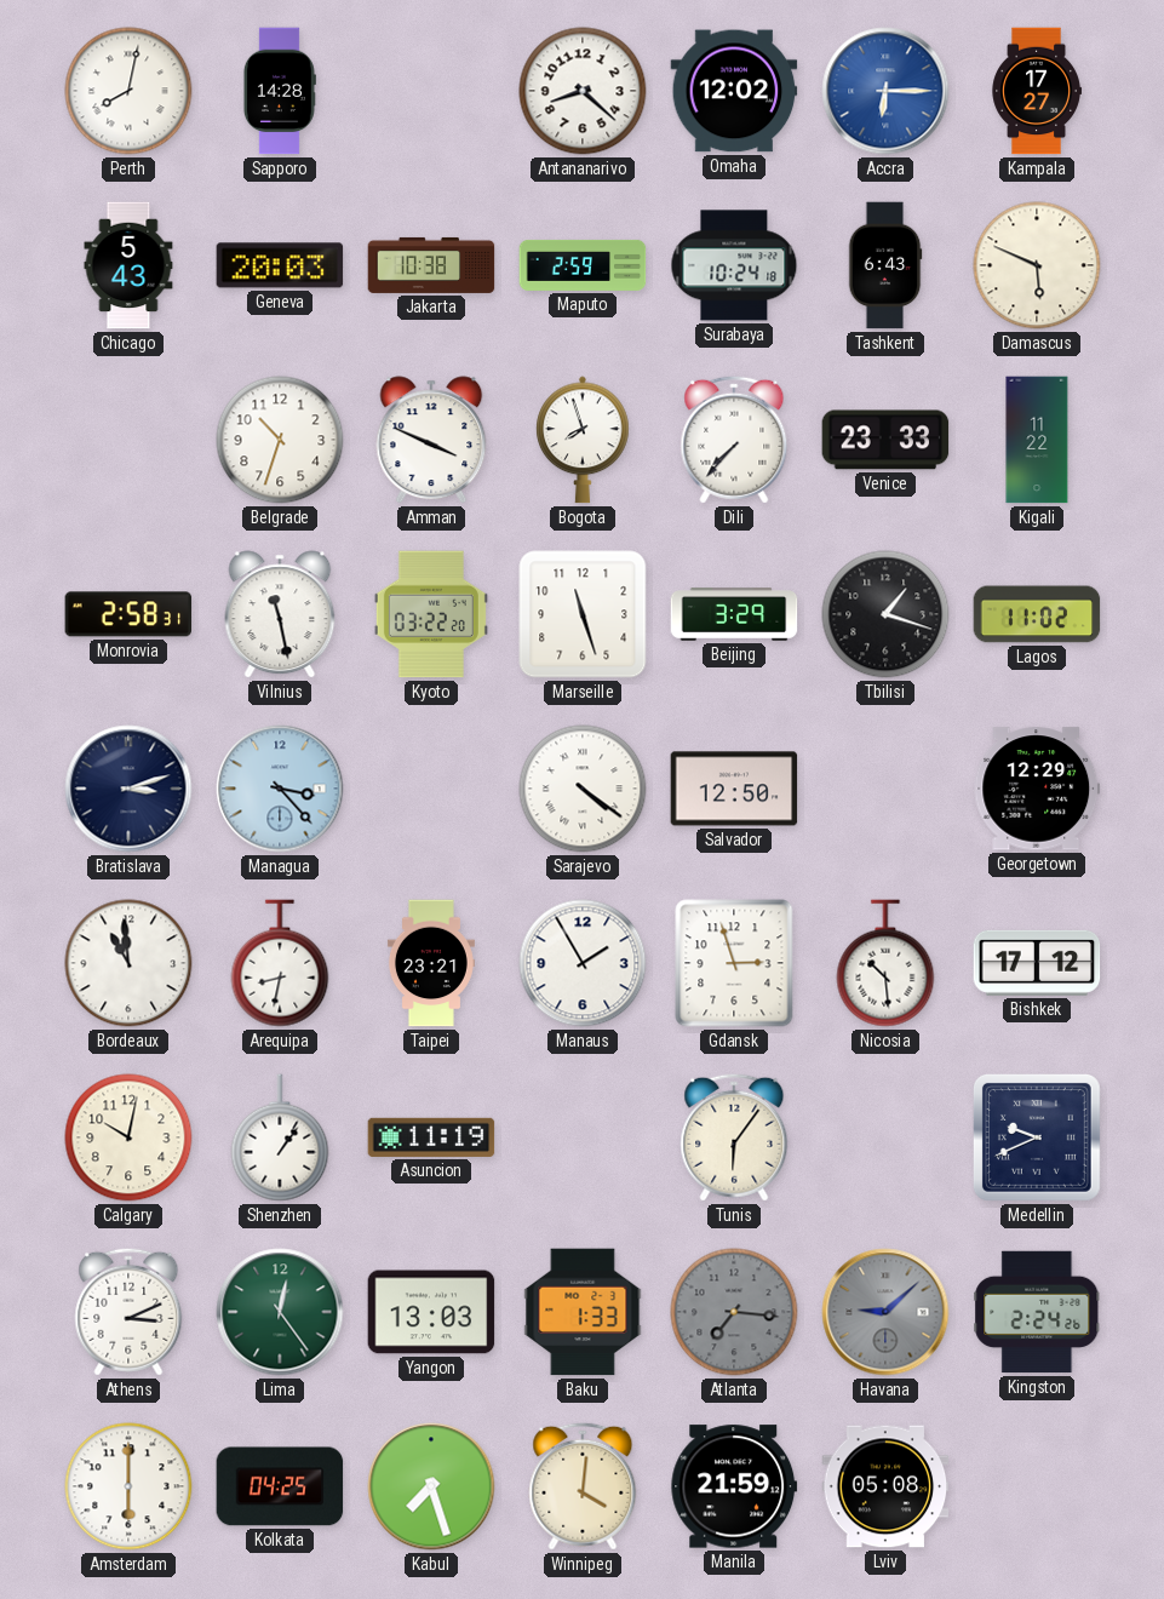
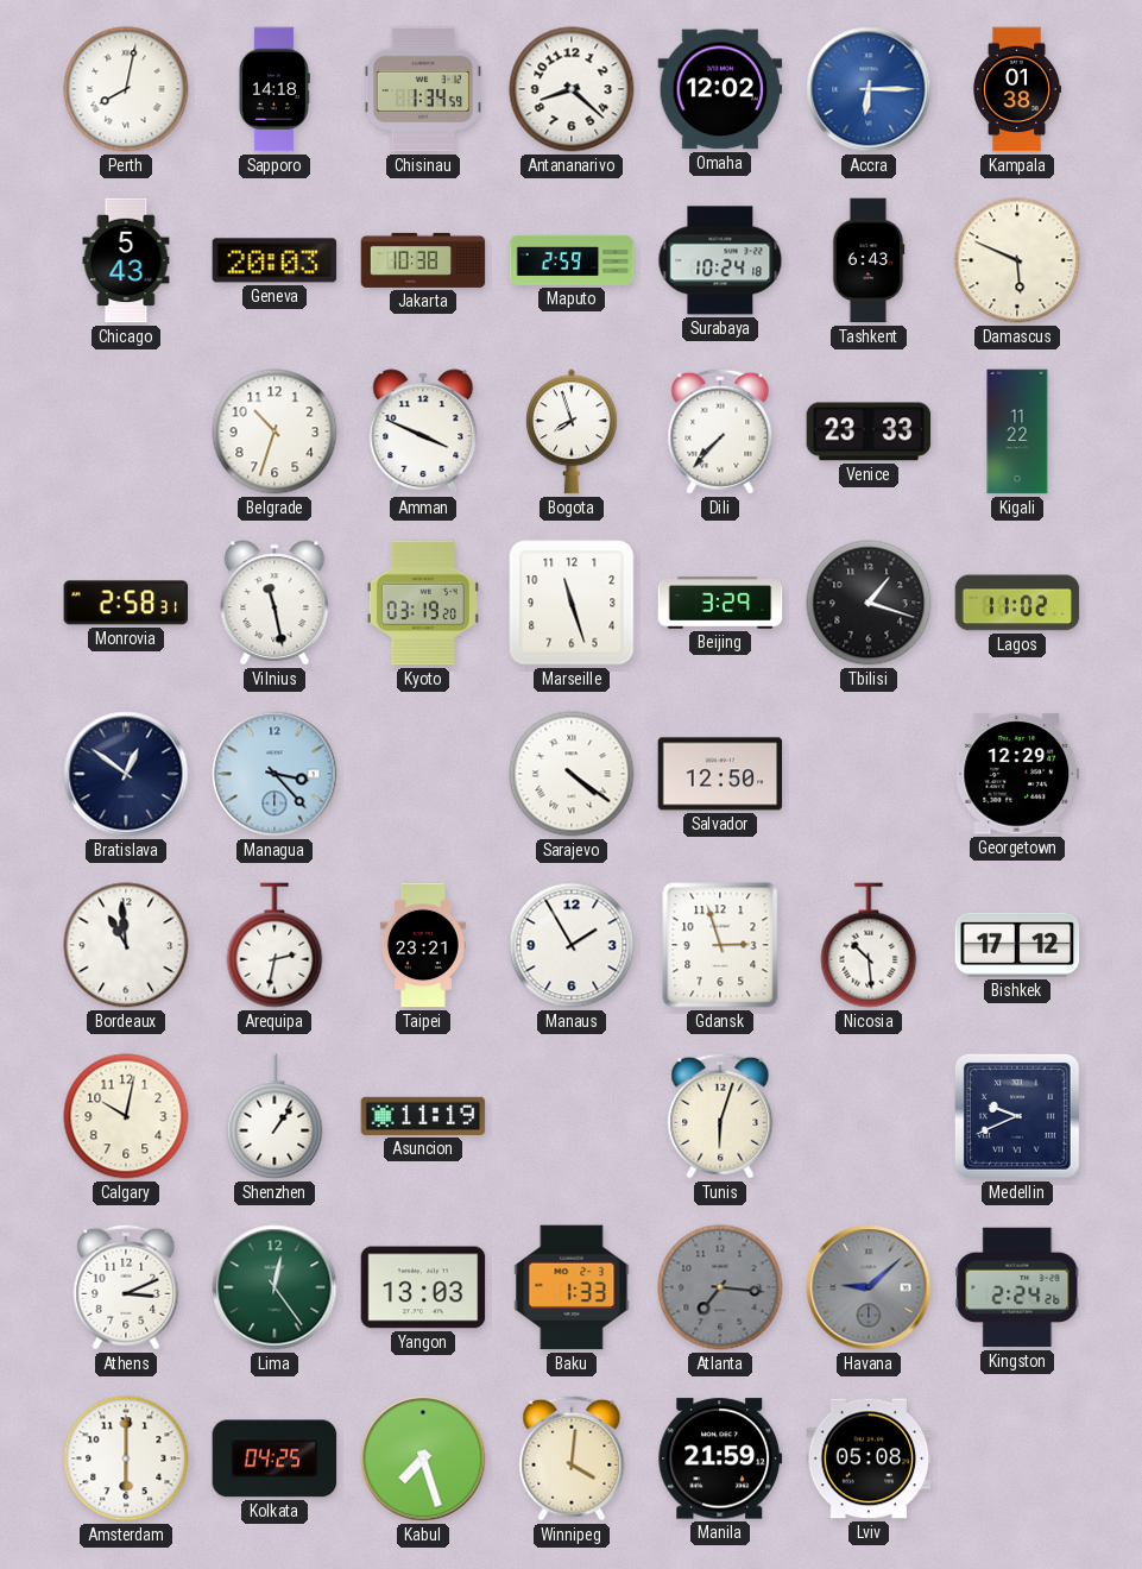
Sapporo: 14:28 -> 14:18 (273, 89)
Chisinau: none -> 1:34 (423, 89)
Kampala: 17:27 -> 01:38 (1016, 89)
Kyoto: 03:22 -> 03:19 (423, 603)
Bratislava: 3:12 -> 12:51 (126, 774)
Arequipa: 8:32 -> 2:32 (275, 945)
Tunis: 6:06 -> 6:03 (720, 1116)
